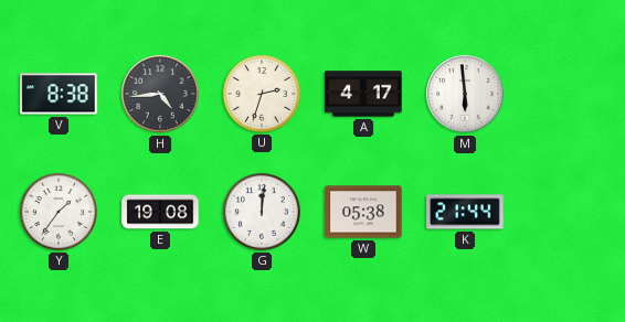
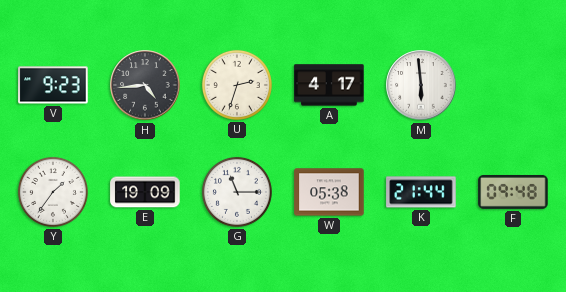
V: 8:38 -> 9:23 (53, 85)
E: 19:08 -> 19:09 (145, 192)
G: 12:01 -> 11:15 (237, 192)
F: none -> 09:48 (513, 192)
